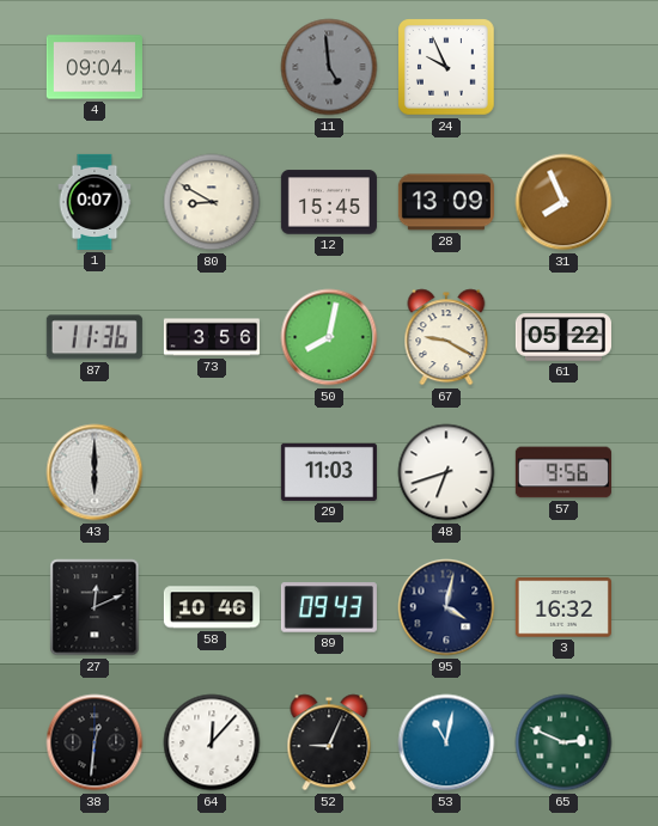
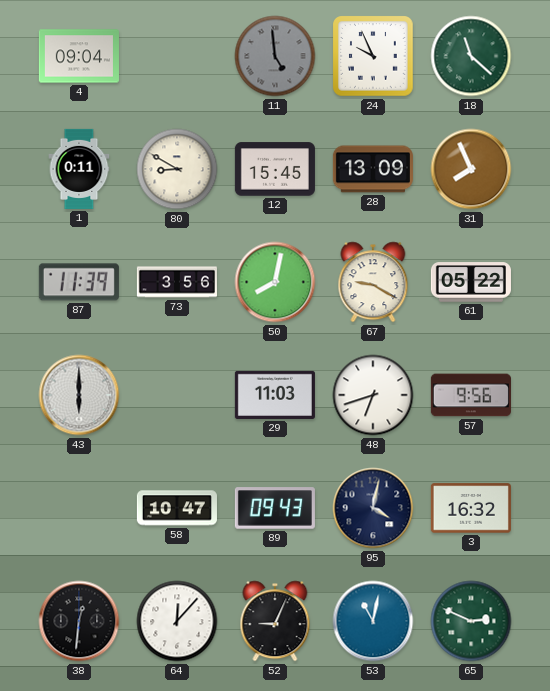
18: none -> 11:22 (471, 56)
1: 0:07 -> 0:11 (79, 169)
87: 11:36 -> 11:39 (79, 282)
27: 12:11 -> none (95, 607)
58: 10:46 -> 10:47 (177, 508)
